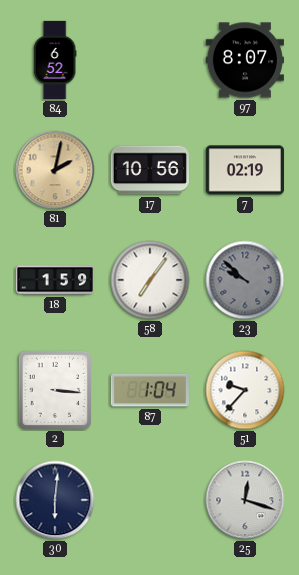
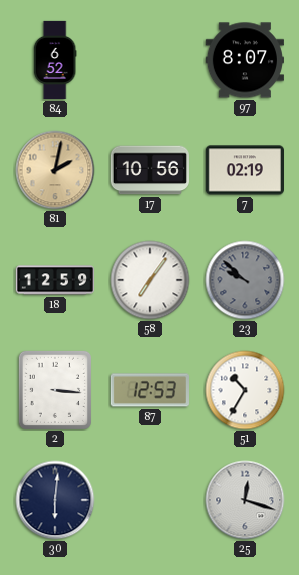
18: 1:59 -> 12:59 (54, 280)
87: 1:04 -> 12:53 (150, 390)
51: 9:37 -> 10:35 (245, 390)
